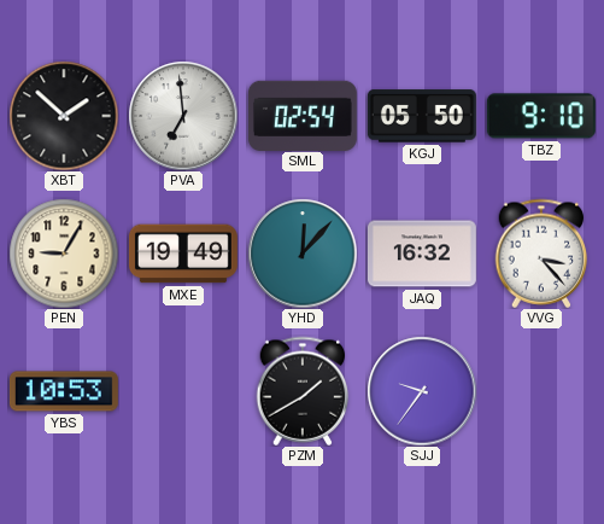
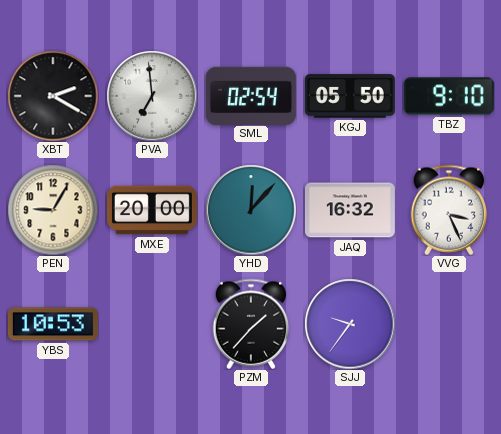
XBT: 1:52 -> 2:20 (53, 96)
MXE: 19:49 -> 20:00 (152, 210)
VVG: 3:23 -> 3:26 (449, 210)
PZM: 1:40 -> 1:37 (251, 324)
